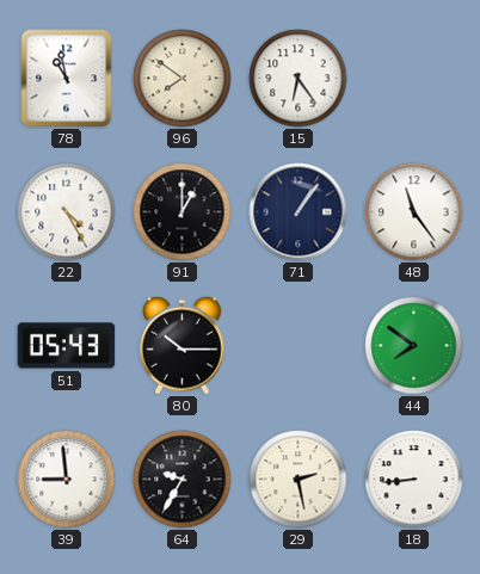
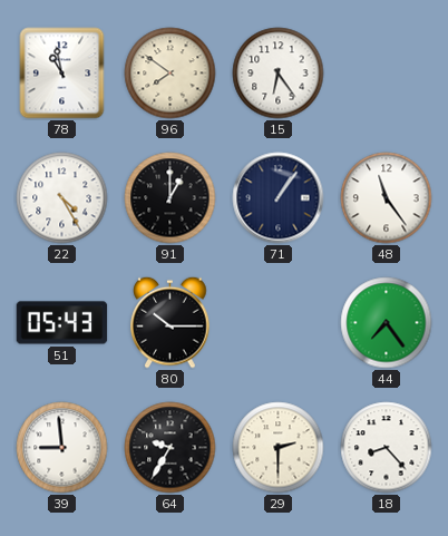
44: 7:51 -> 7:24 (387, 323)
29: 2:28 -> 2:30 (279, 448)
18: 8:44 -> 8:23 (387, 448)
